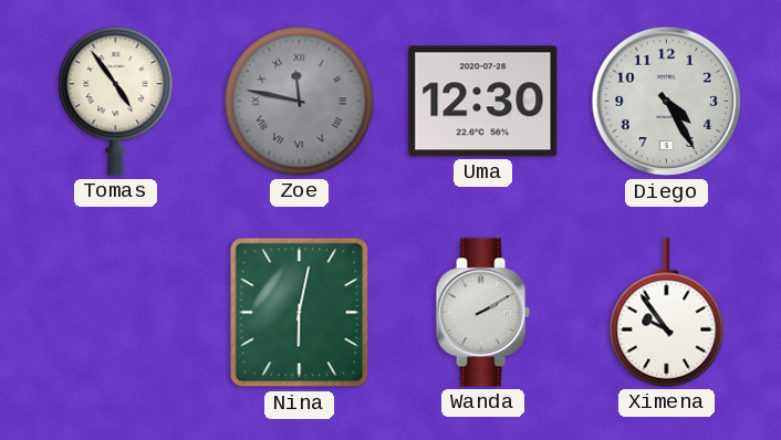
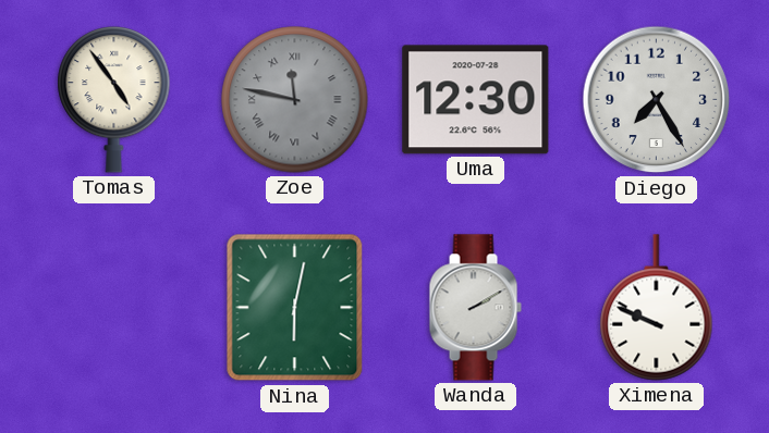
Diego: 4:25 -> 7:25 (657, 100)
Ximena: 9:54 -> 9:49 (657, 308)
